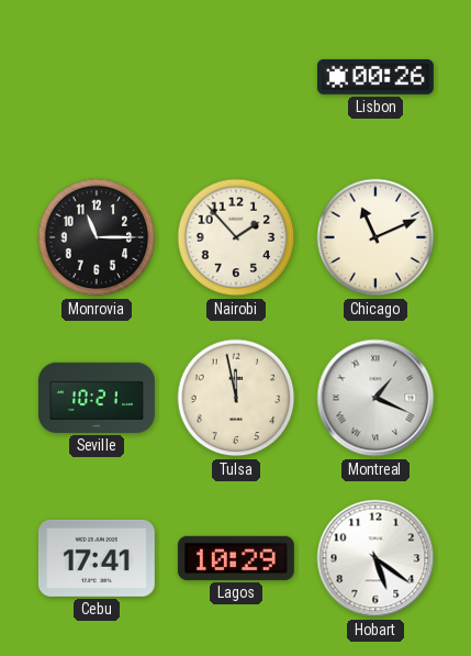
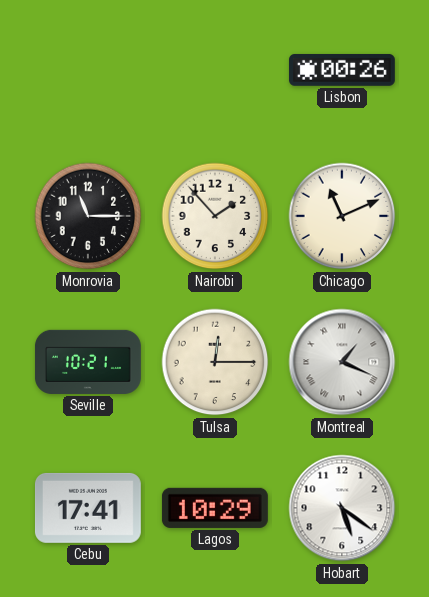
Tulsa: 11:58 -> 12:15 (215, 362)
